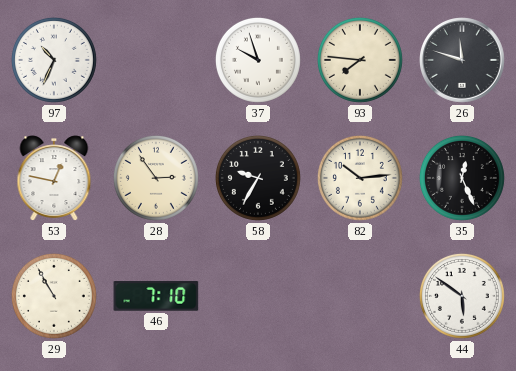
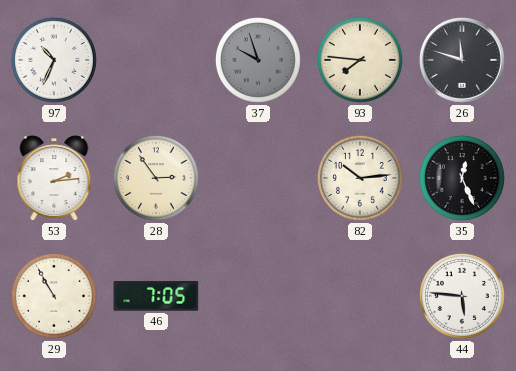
37 dial: white -> grey (258, 60)
53: 12:47 -> 2:14 (54, 178)
58: 9:35 -> none (258, 178)
46: 7:10 -> 7:05 (156, 296)
44: 5:51 -> 5:46 (462, 296)
